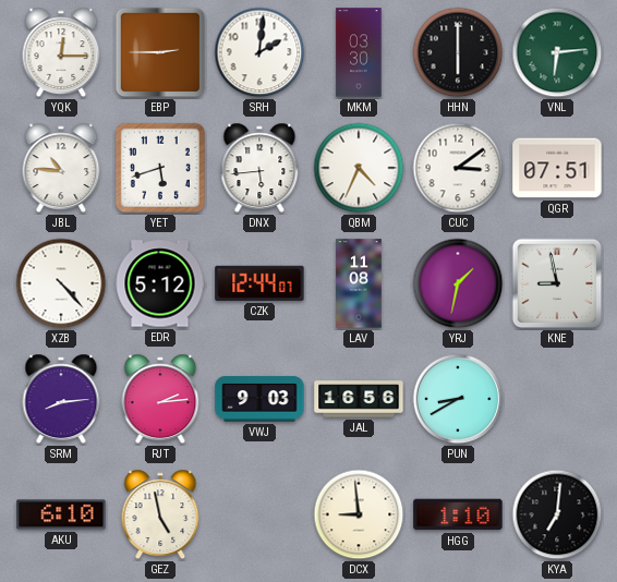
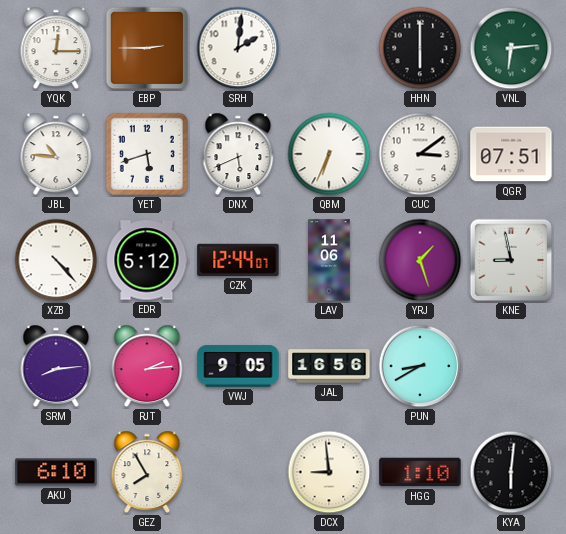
MKM: 03:30 -> none (359, 52)
DNX: 5:44 -> 5:41 (238, 154)
QBM: 4:34 -> 6:34 (329, 154)
LAV: 11:08 -> 11:06 (329, 260)
YRJ: 1:32 -> 1:27 (420, 260)
VWJ: 9:03 -> 9:05 (238, 366)
GEZ: 4:58 -> 7:55 (147, 472)
KYA: 7:01 -> 6:01 (511, 472)
